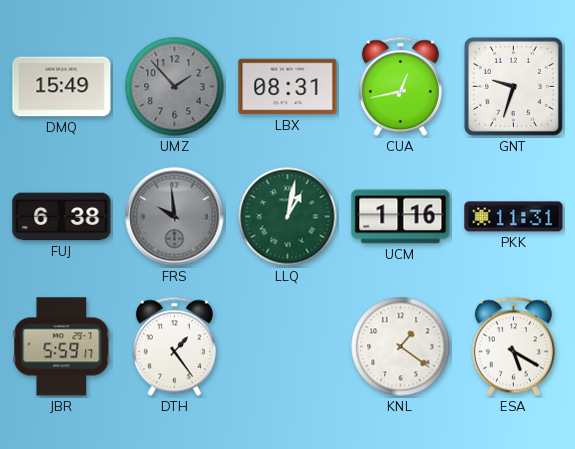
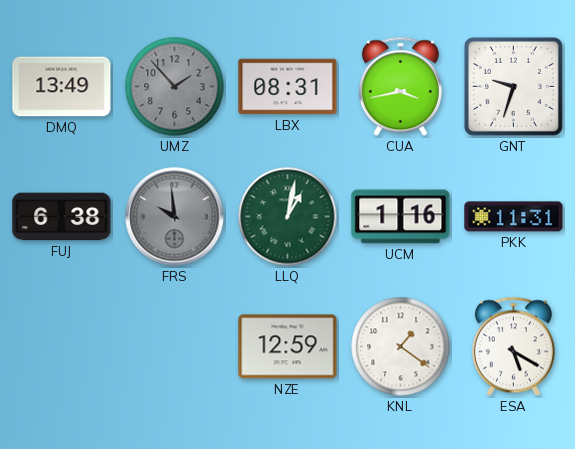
DMQ: 15:49 -> 13:49 (62, 87)
CUA: 12:43 -> 3:43 (400, 87)
JBR: 5:59 -> none (62, 347)
DTH: 1:24 -> none (174, 347)
NZE: none -> 12:59 (288, 347)
